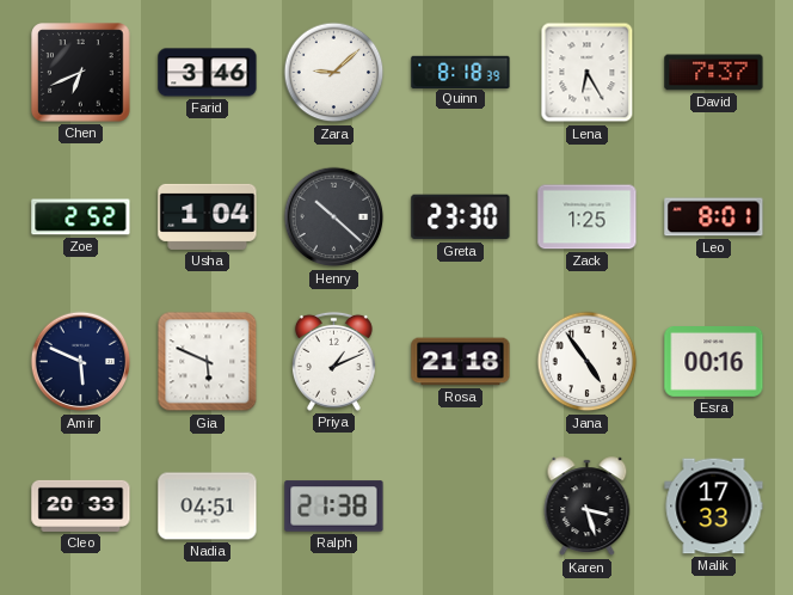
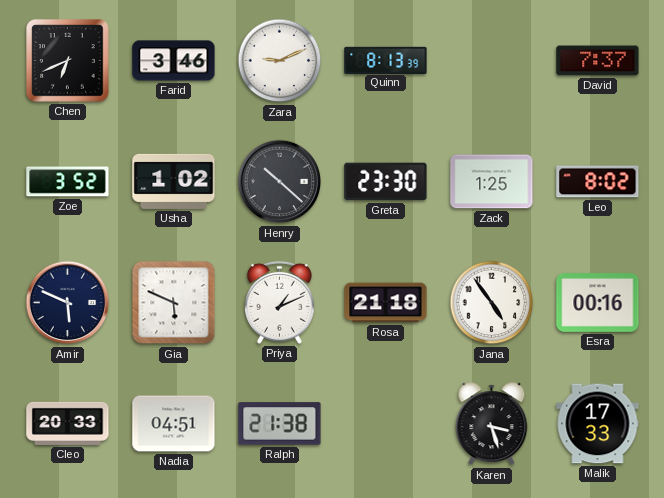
Zara: 9:08 -> 9:11 (280, 61)
Quinn: 8:18 -> 8:13 (386, 60)
Lena: 6:25 -> none (588, 73)
Zoe: 2:52 -> 3:52 (68, 182)
Usha: 1:04 -> 1:02 (174, 181)
Leo: 8:01 -> 8:02 (598, 182)
